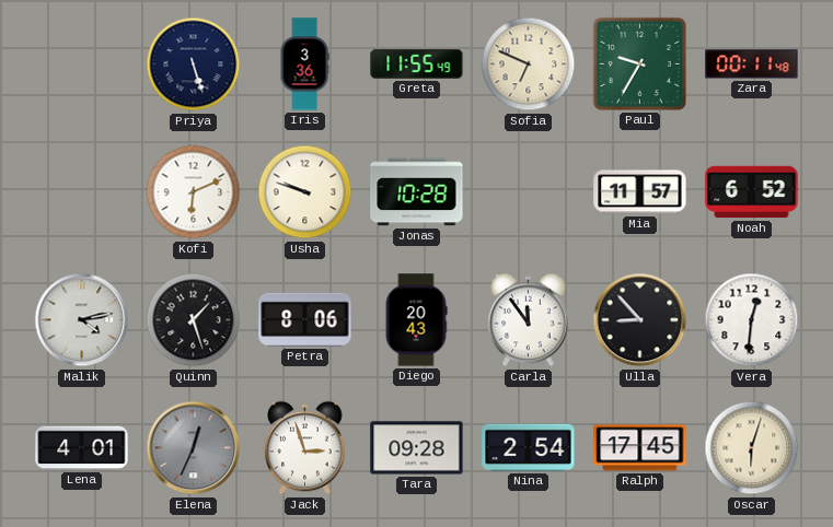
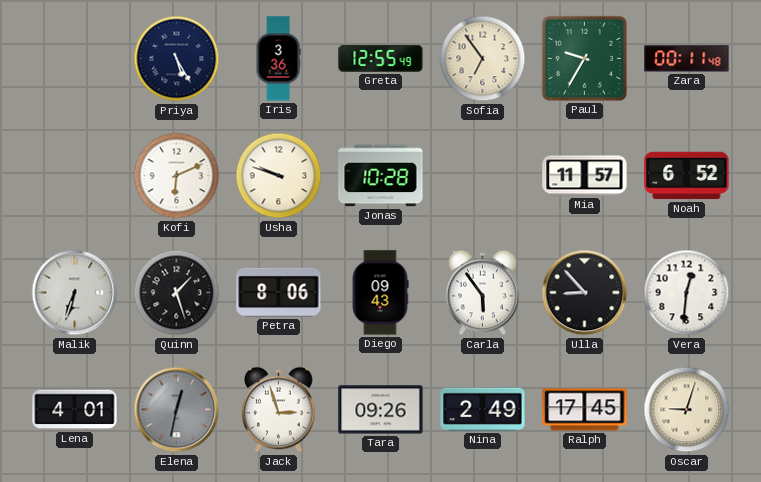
Priya: 5:27 -> 5:25 (177, 59)
Greta: 11:55 -> 12:55 (381, 58)
Sofia: 6:49 -> 6:54 (483, 59)
Malik: 4:13 -> 6:33 (75, 293)
Diego: 20:43 -> 09:43 (380, 293)
Carla: 11:54 -> 5:54 (483, 293)
Elena: 12:34 -> 12:32 (177, 410)
Tara: 09:28 -> 09:26 (381, 410)
Nina: 2:54 -> 2:49 (483, 409)
Oscar: 6:03 -> 9:03 (687, 410)
